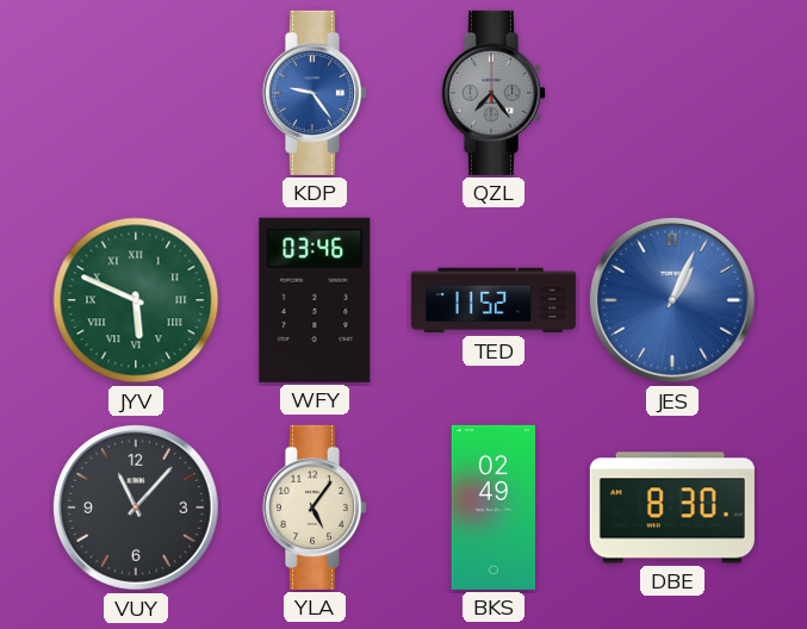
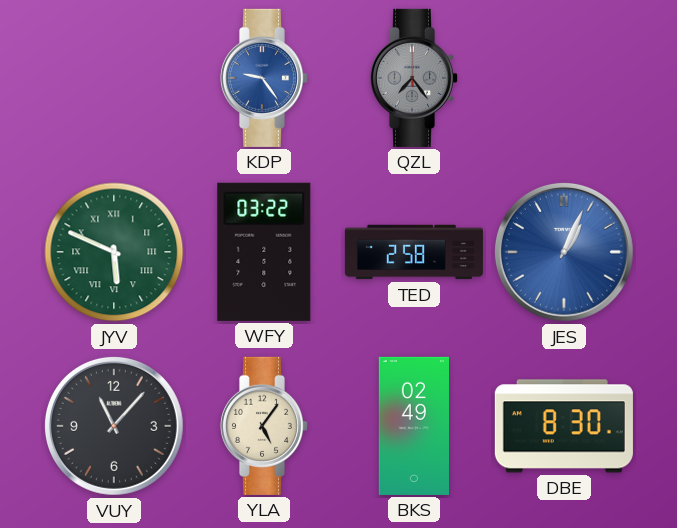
WFY: 03:46 -> 03:22 (264, 252)
TED: 11:52 -> 2:58 (414, 252)
